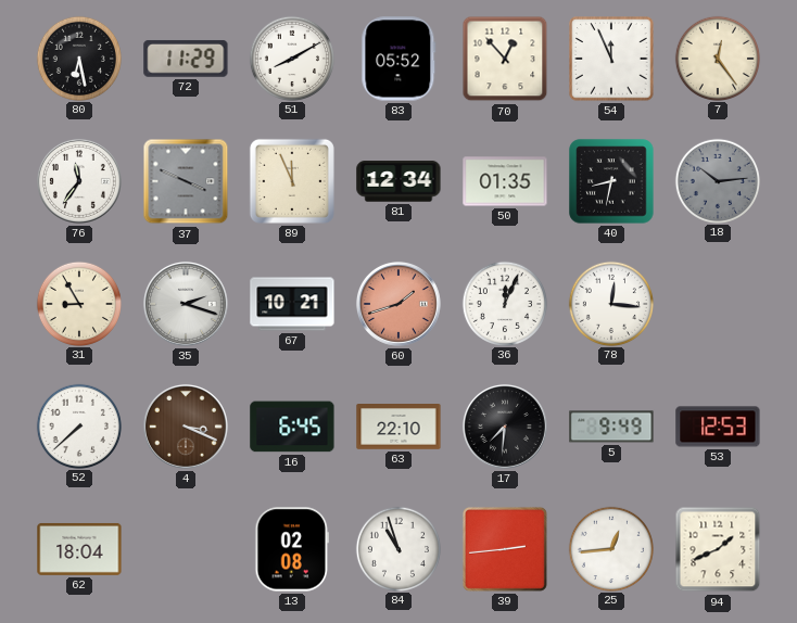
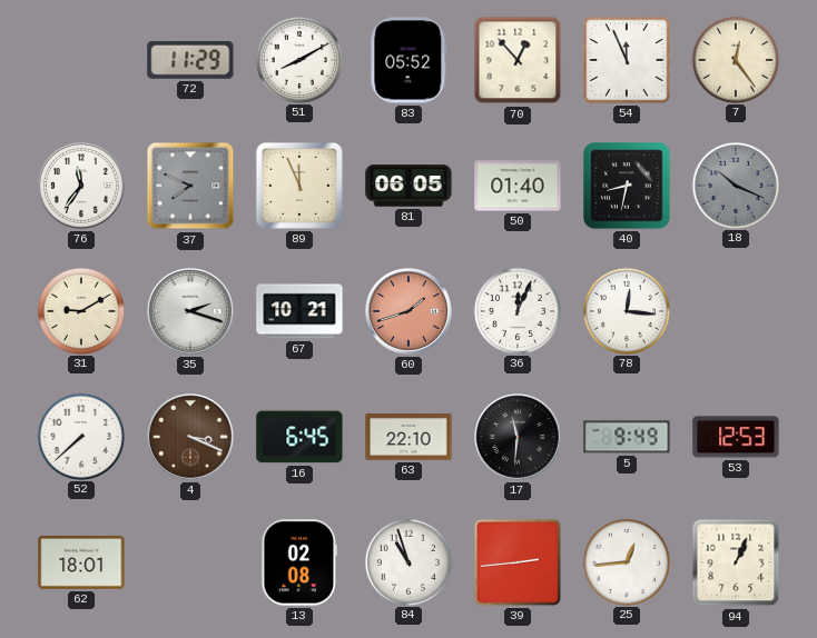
80: 6:28 -> none (78, 58)
37: 3:49 -> 7:49 (190, 186)
81: 12:34 -> 06:05 (408, 186)
50: 01:35 -> 01:40 (518, 186)
18: 10:14 -> 10:19 (735, 185)
31: 8:55 -> 9:10 (80, 310)
17: 7:31 -> 11:31 (518, 437)
62: 18:04 -> 18:01 (81, 562)
94: 1:41 -> 1:04 (736, 562)
